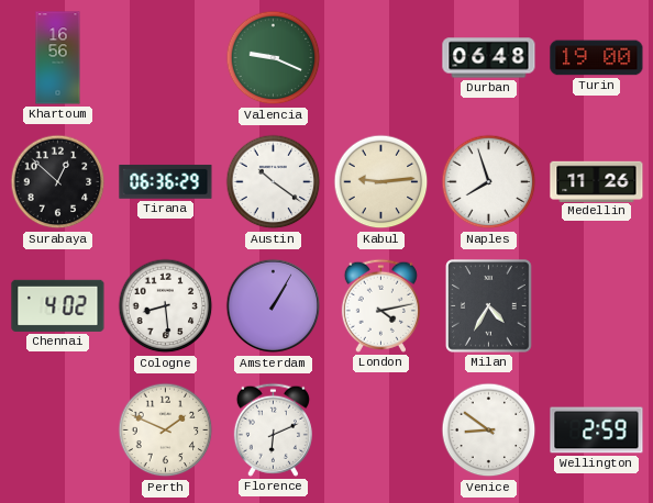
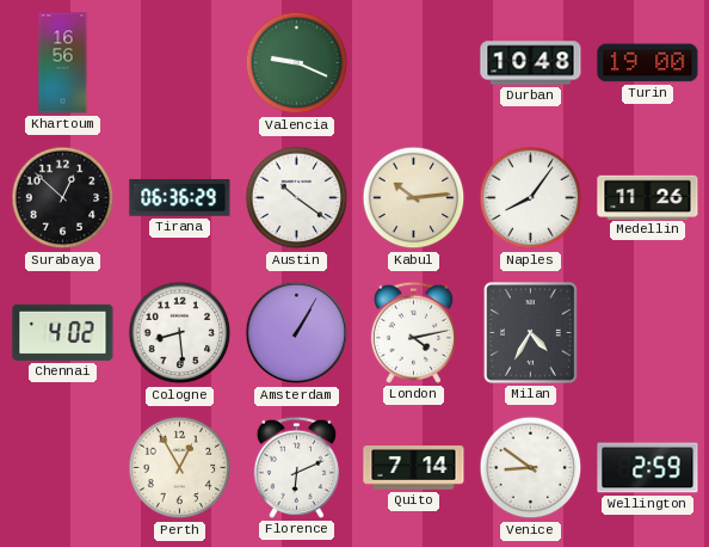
Durban: 06:48 -> 10:48 (531, 63)
Kabul: 9:14 -> 10:14 (414, 198)
Naples: 7:57 -> 8:06 (531, 198)
Perth: 1:49 -> 12:55 (180, 468)
Quito: none -> 7:14 (414, 468)
